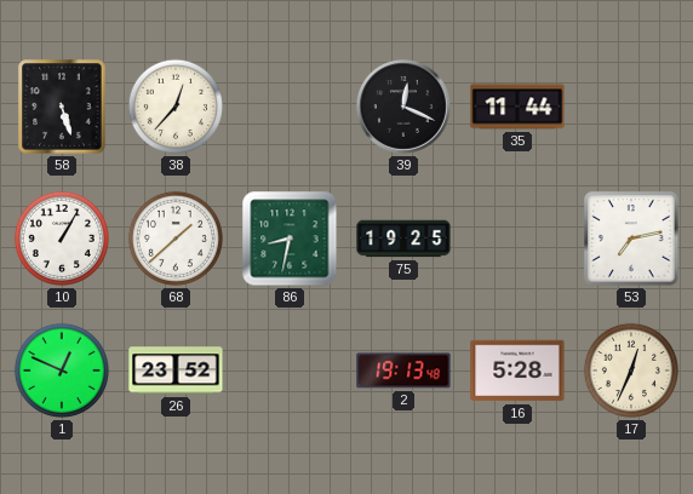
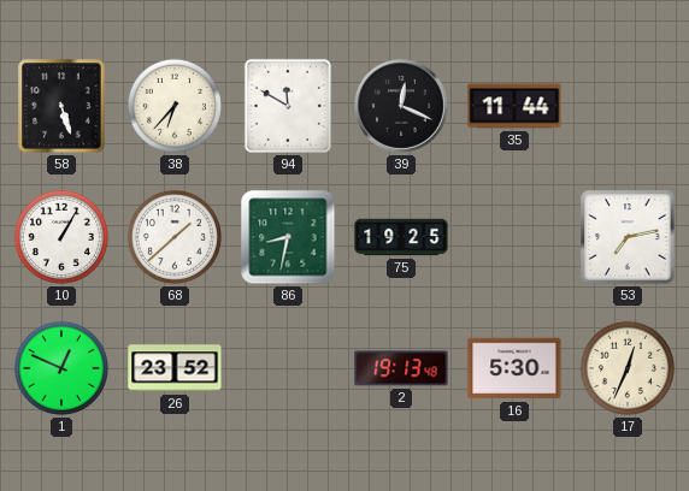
38: 12:37 -> 6:37 (175, 106)
94: none -> 11:50 (288, 106)
16: 5:28 -> 5:30 (514, 368)
